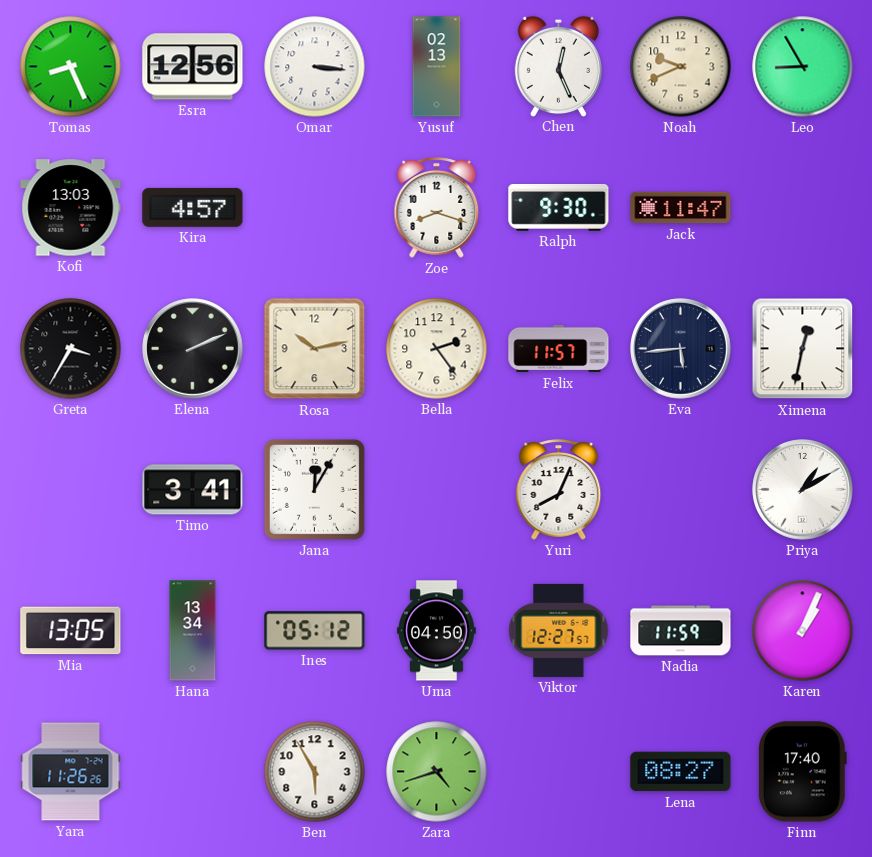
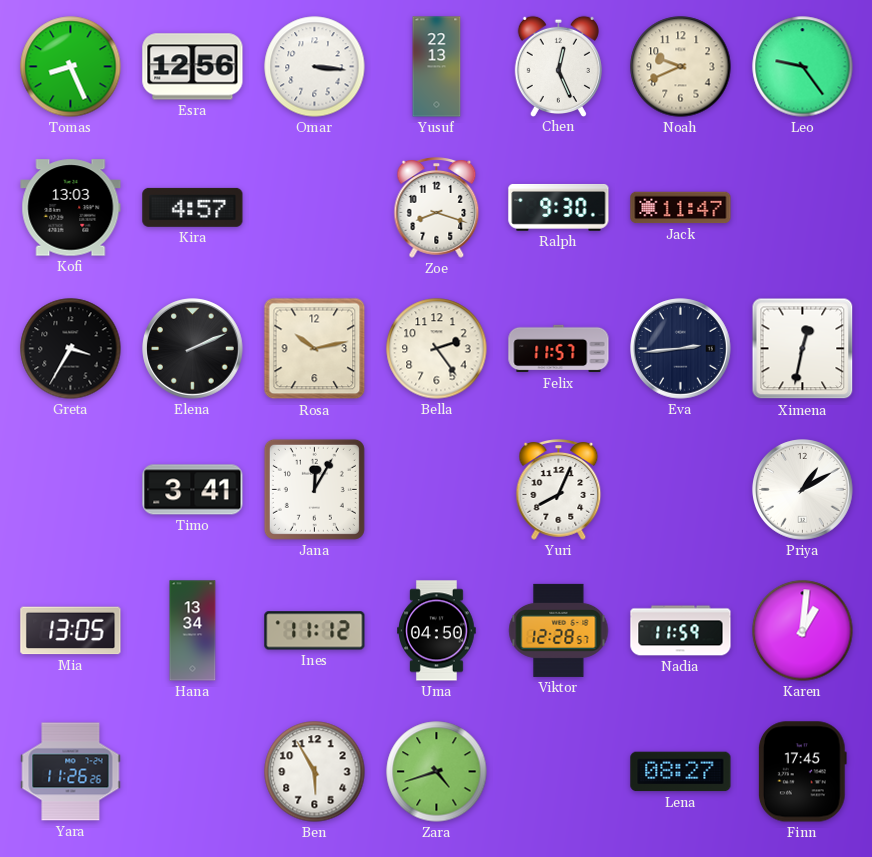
Yusuf: 02:13 -> 22:13 (437, 67)
Leo: 8:55 -> 9:24 (803, 67)
Eva: 5:44 -> 2:44 (681, 349)
Ines: 05:12 -> 11:12 (315, 631)
Viktor: 12:27 -> 12:28 (559, 630)
Karen: 1:04 -> 1:01 (803, 631)
Finn: 17:40 -> 17:45 (802, 772)
